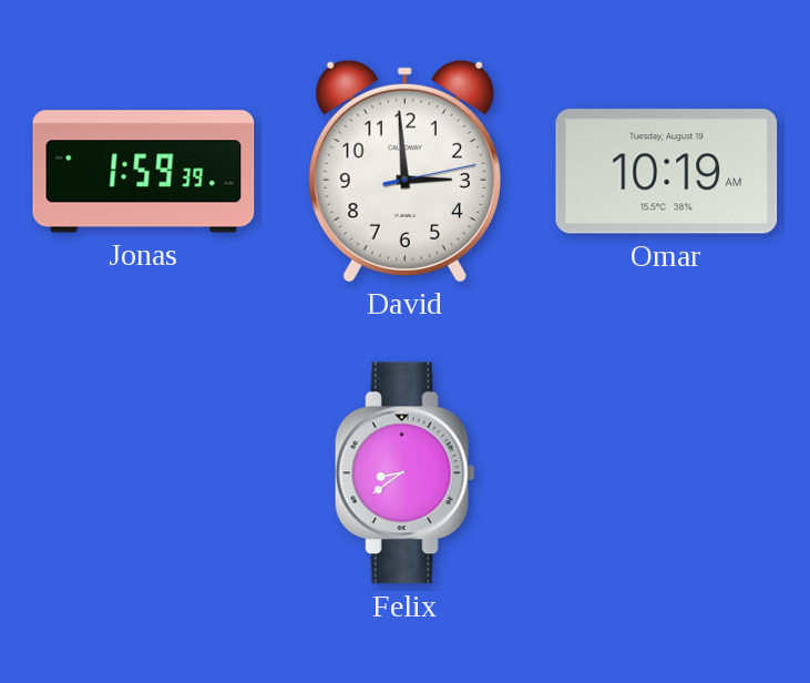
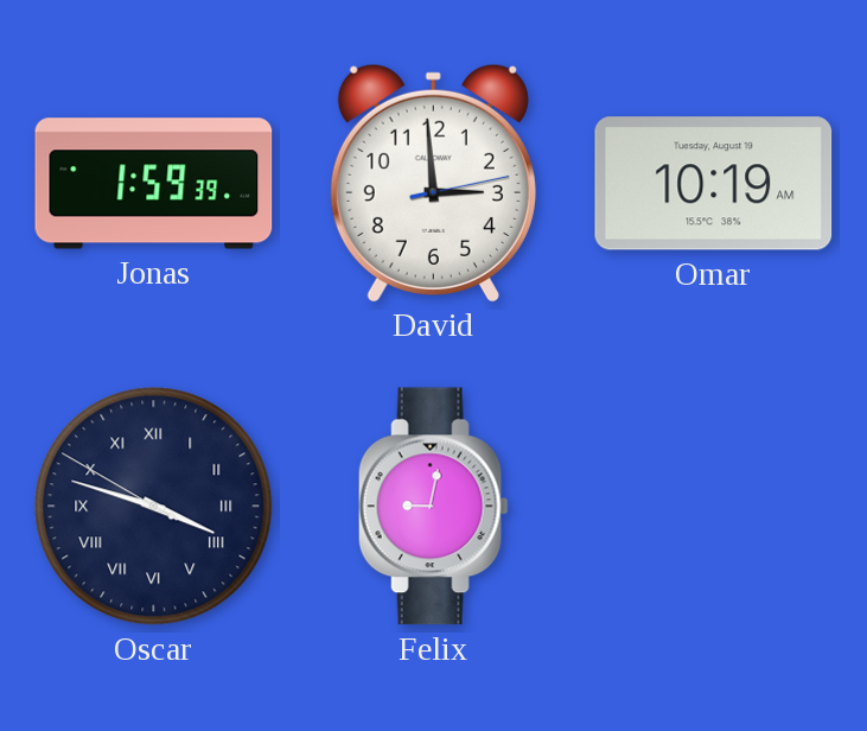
Oscar: none -> 3:47 (154, 507)
Felix: 8:39 -> 9:02 (433, 507)
